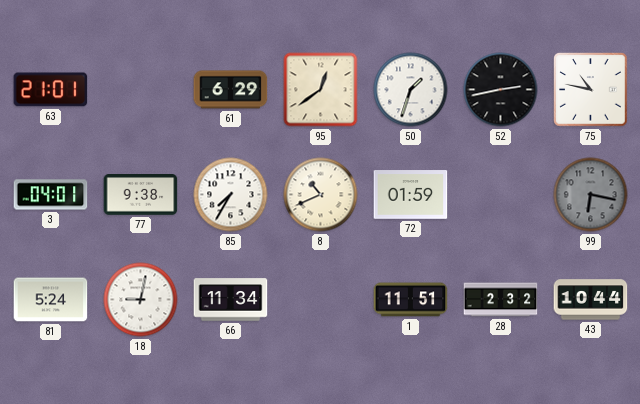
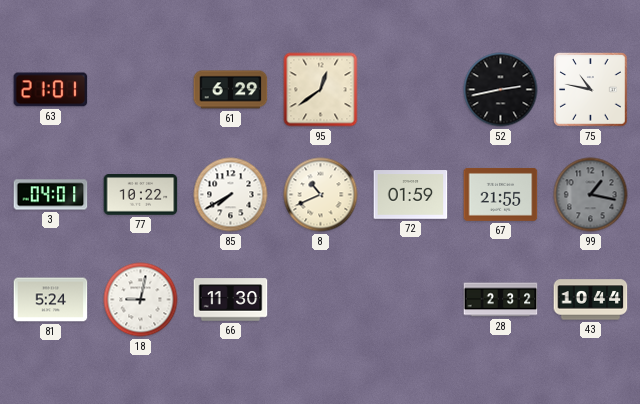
50: 1:33 -> none (411, 90)
77: 9:38 -> 10:22 (141, 195)
85: 7:35 -> 7:40 (231, 195)
67: none -> 21:55 (501, 194)
99: 6:17 -> 1:17 (591, 195)
66: 11:34 -> 11:30 (231, 300)
1: 11:51 -> none (411, 300)
